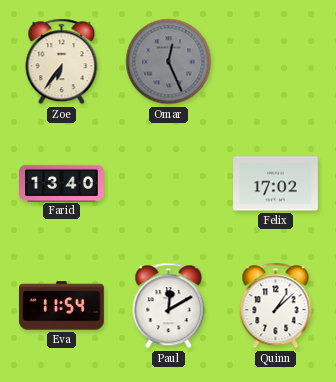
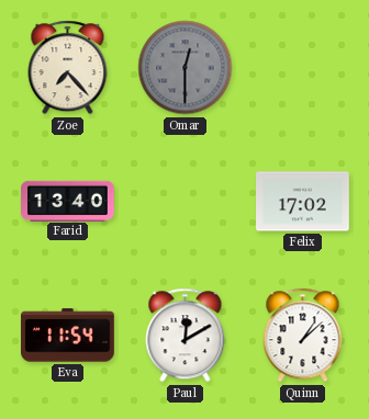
Zoe: 6:36 -> 7:23 (68, 68)
Omar: 12:26 -> 12:30 (186, 68)
